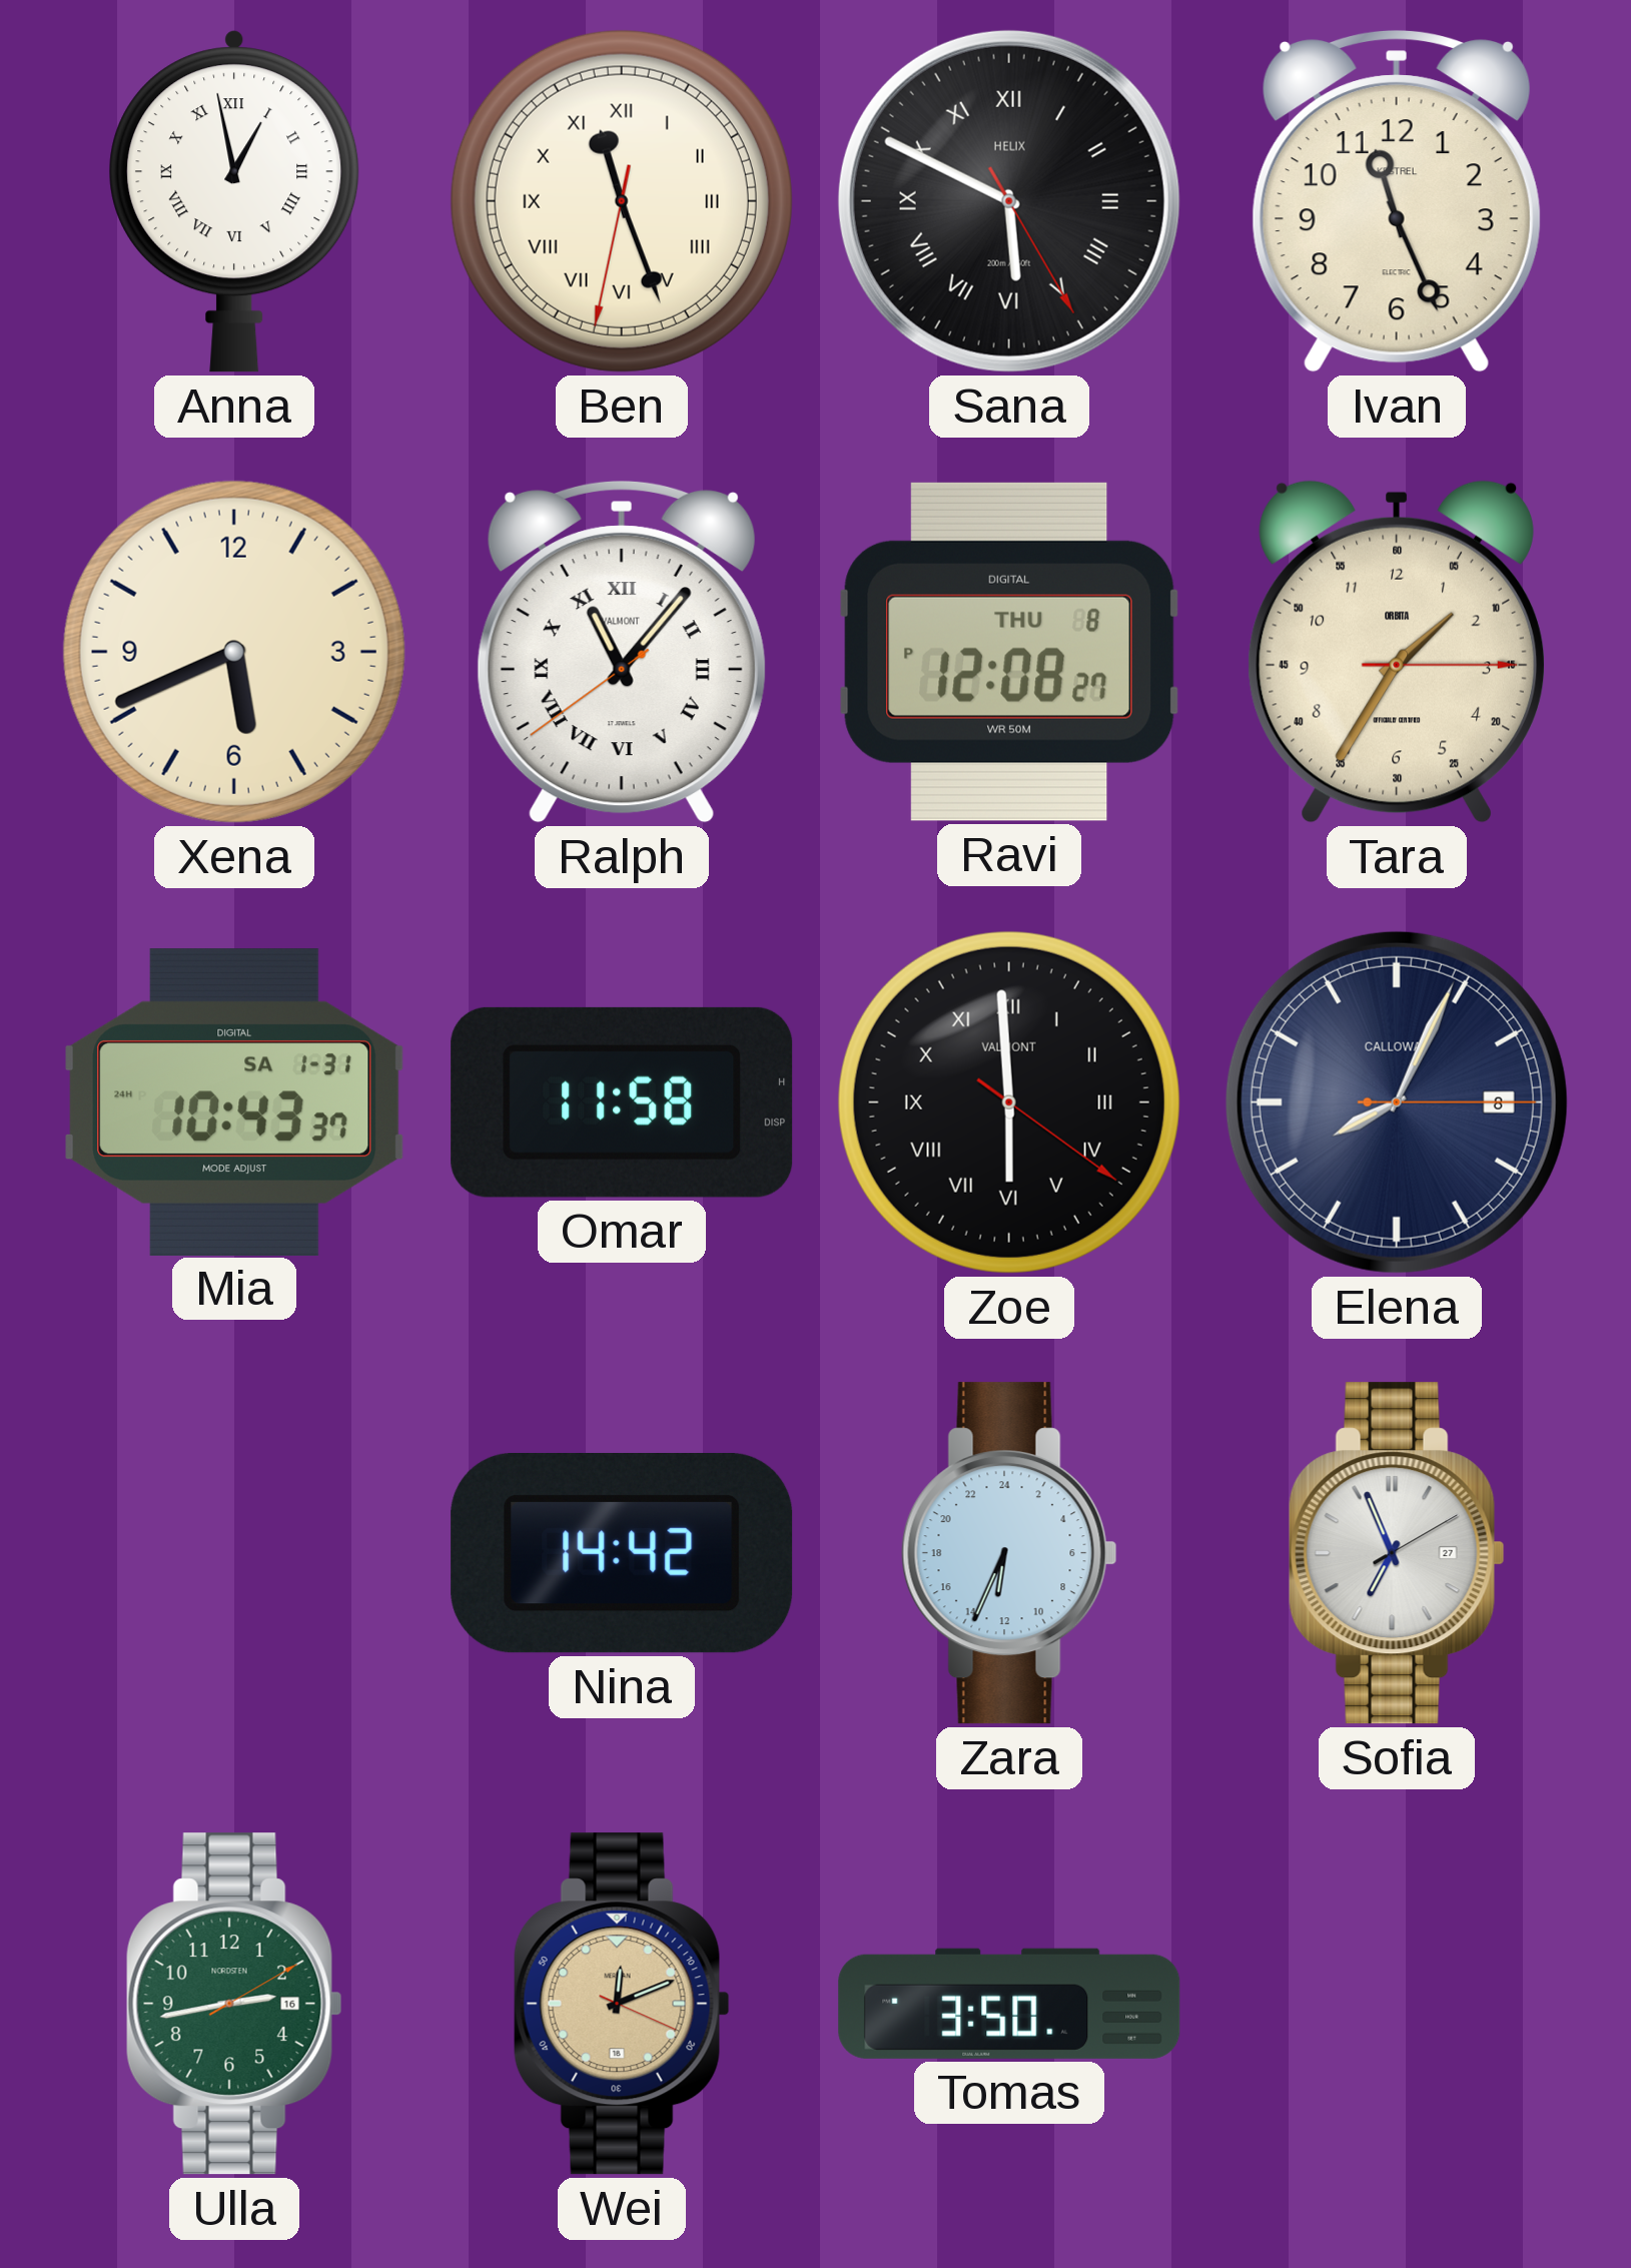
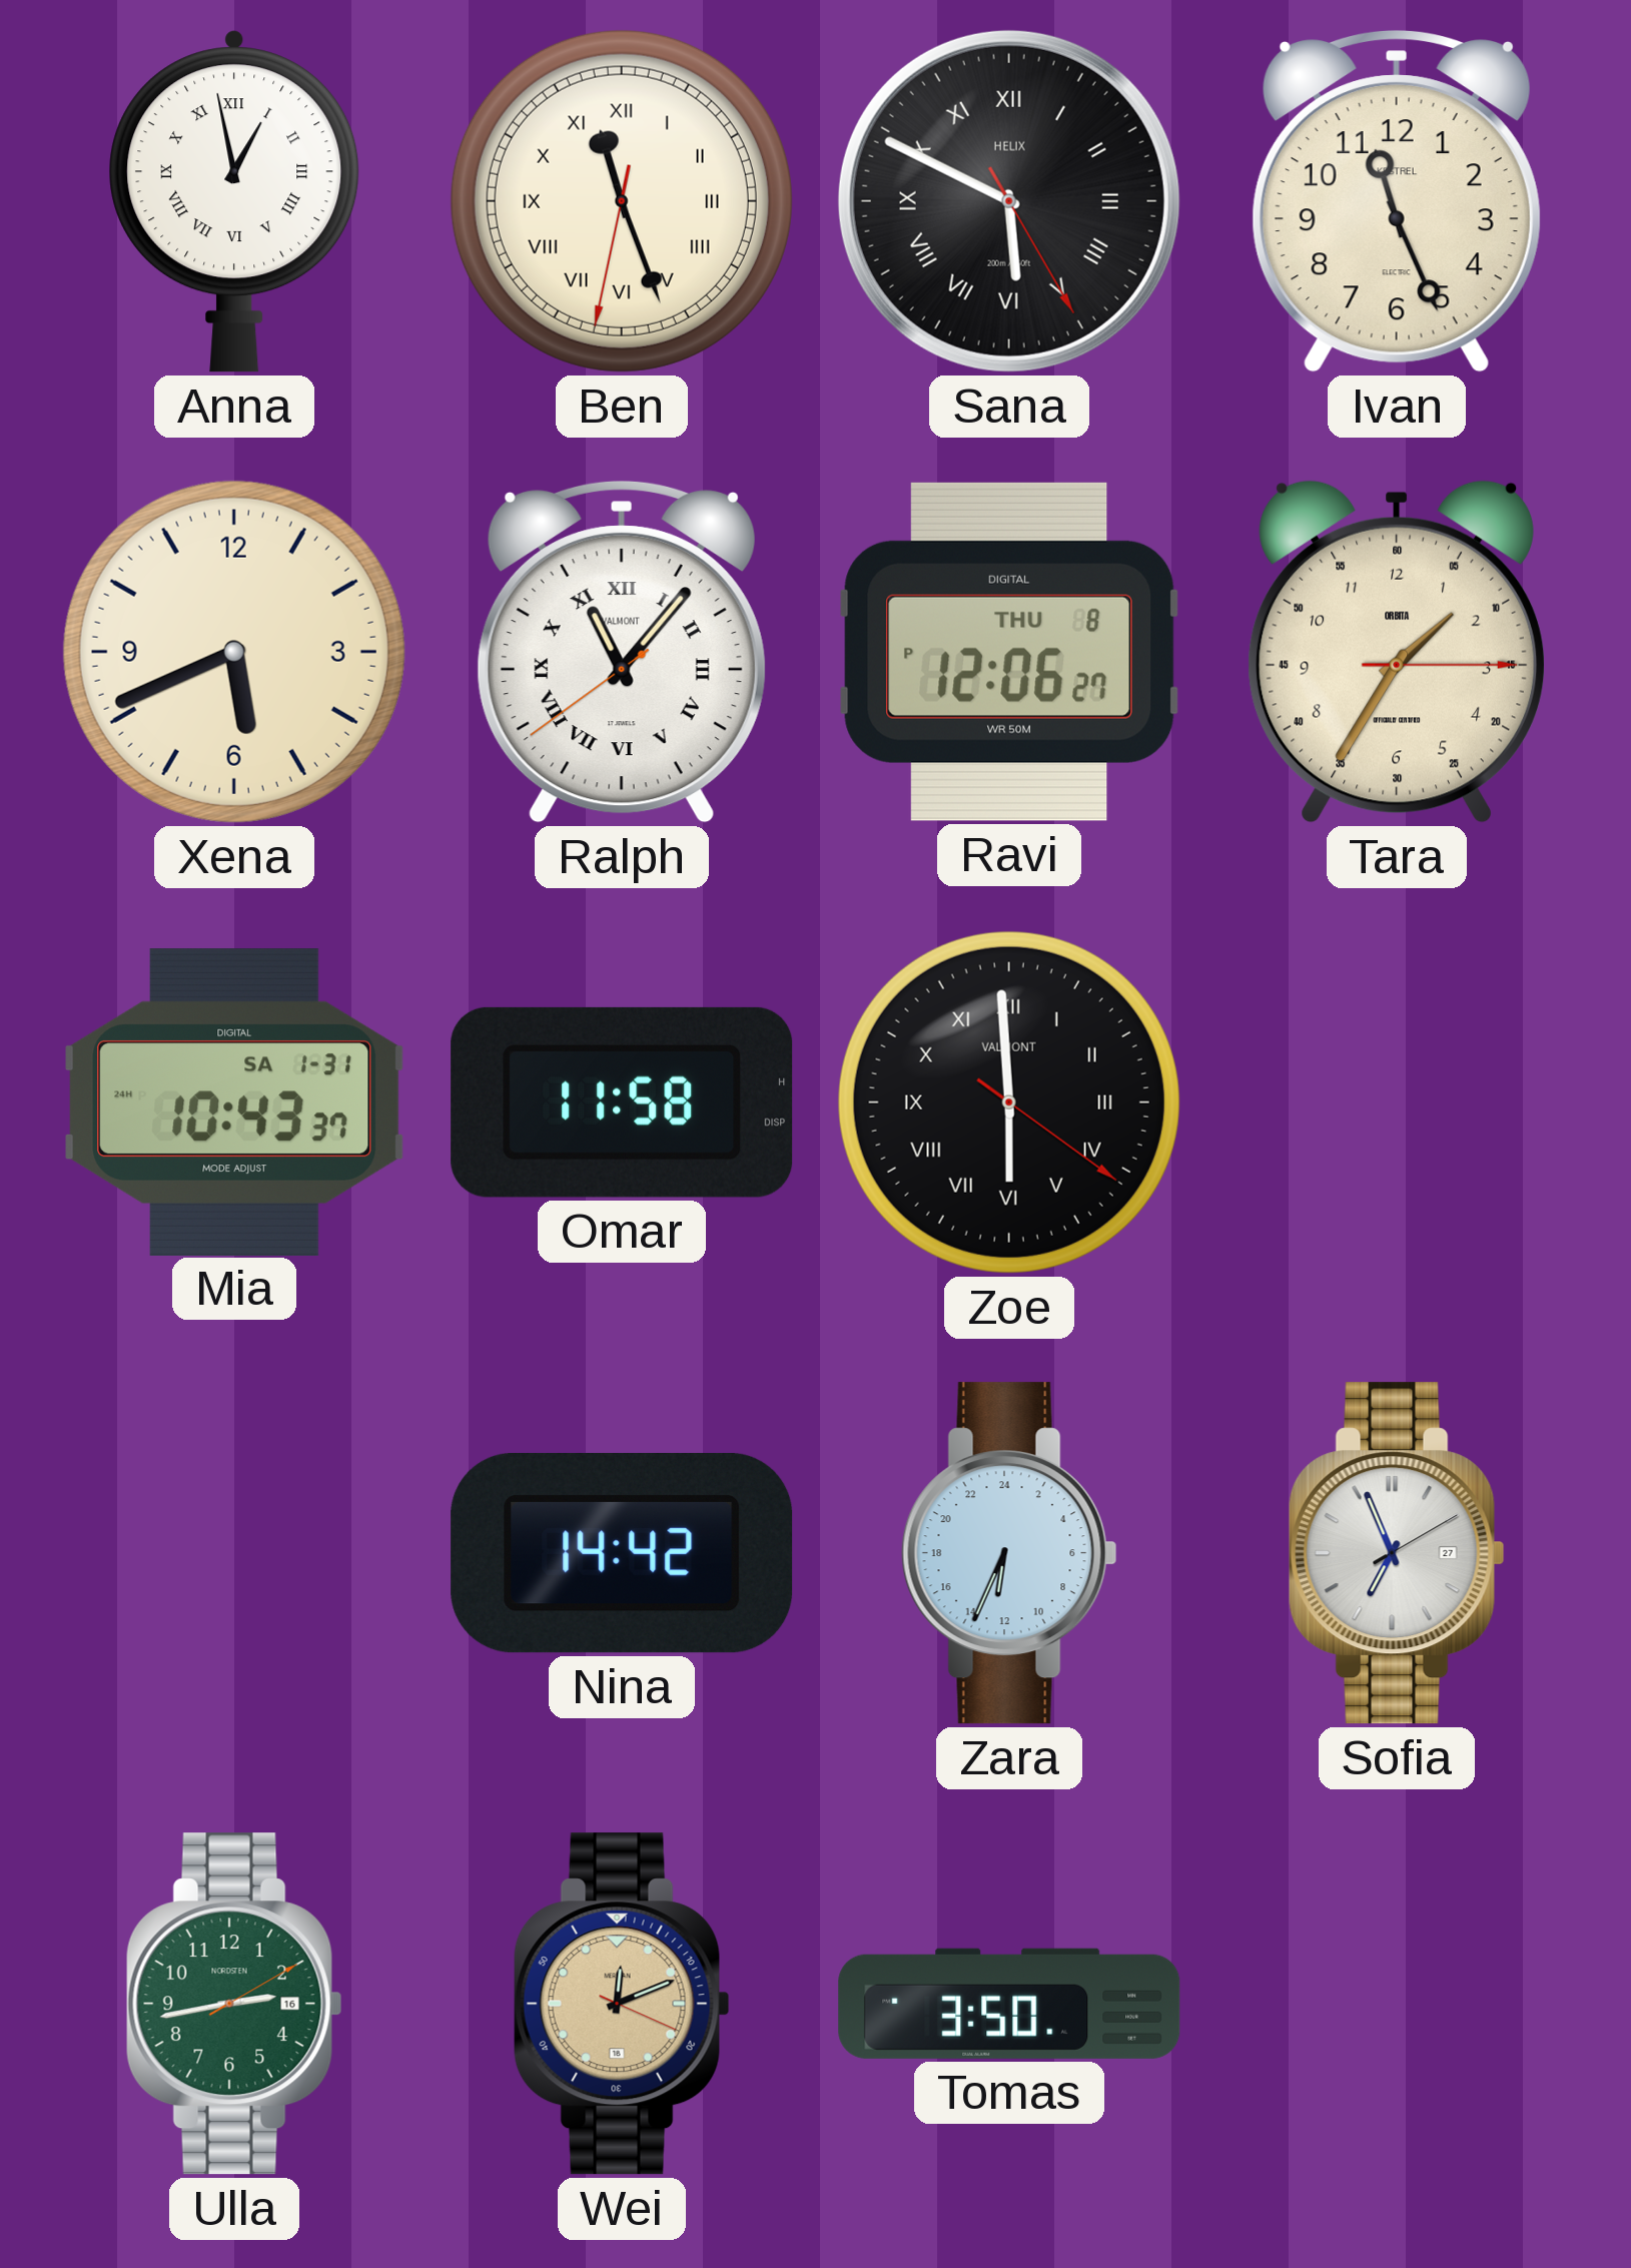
Ravi: 12:08 -> 12:06 (1009, 652)
Elena: 8:04 -> none (1397, 1102)
